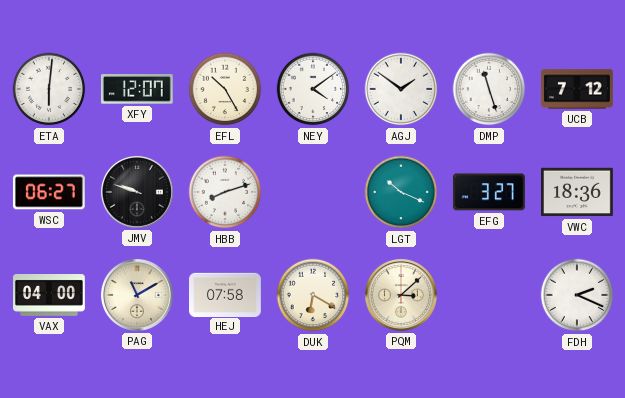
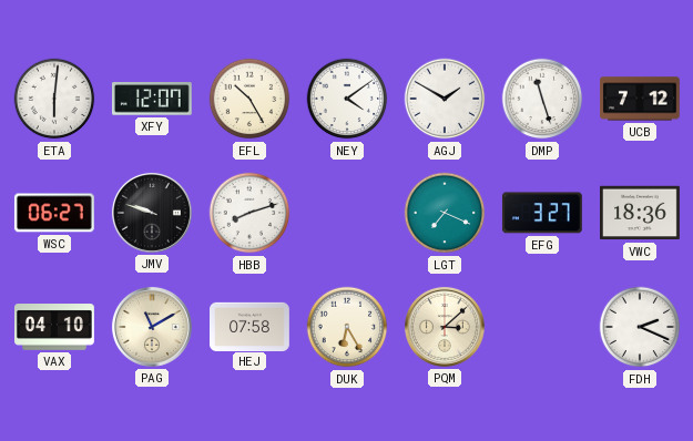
AGJ: 1:51 -> 1:50 (445, 99)
LGT: 10:19 -> 7:19 (445, 213)
VAX: 04:00 -> 04:10 (55, 328)
DUK: 6:20 -> 6:25 (347, 327)
